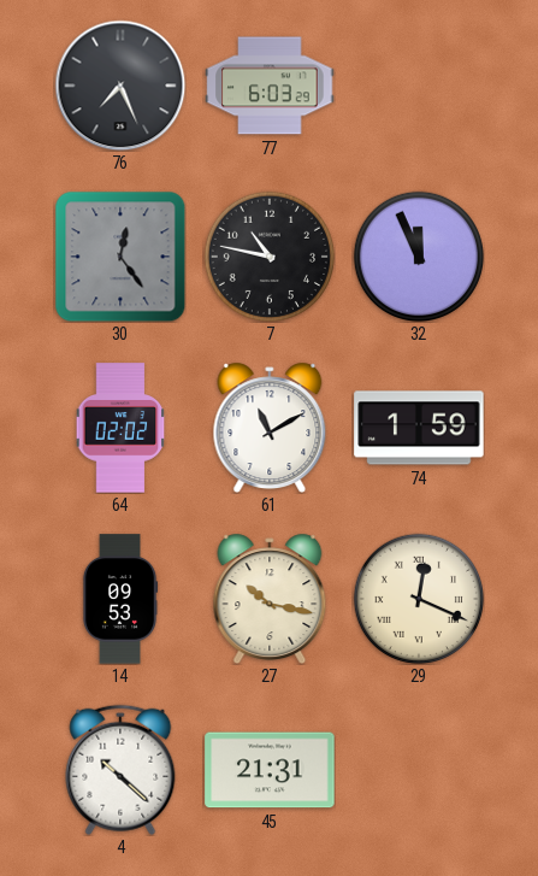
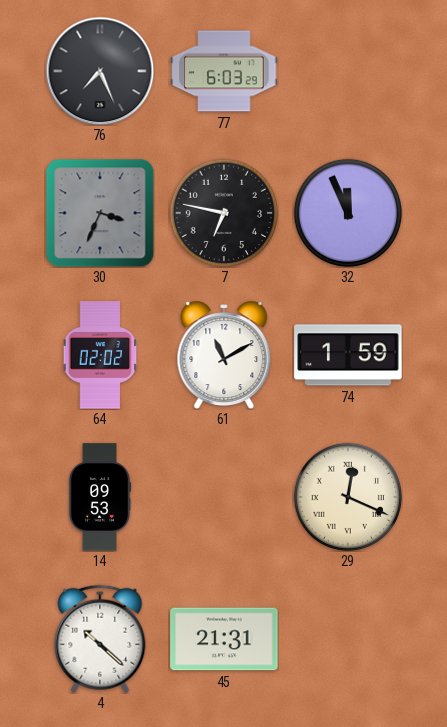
30: 12:24 -> 3:34 (100, 213)
7: 10:47 -> 6:47 (223, 212)
27: 10:17 -> none (270, 598)
